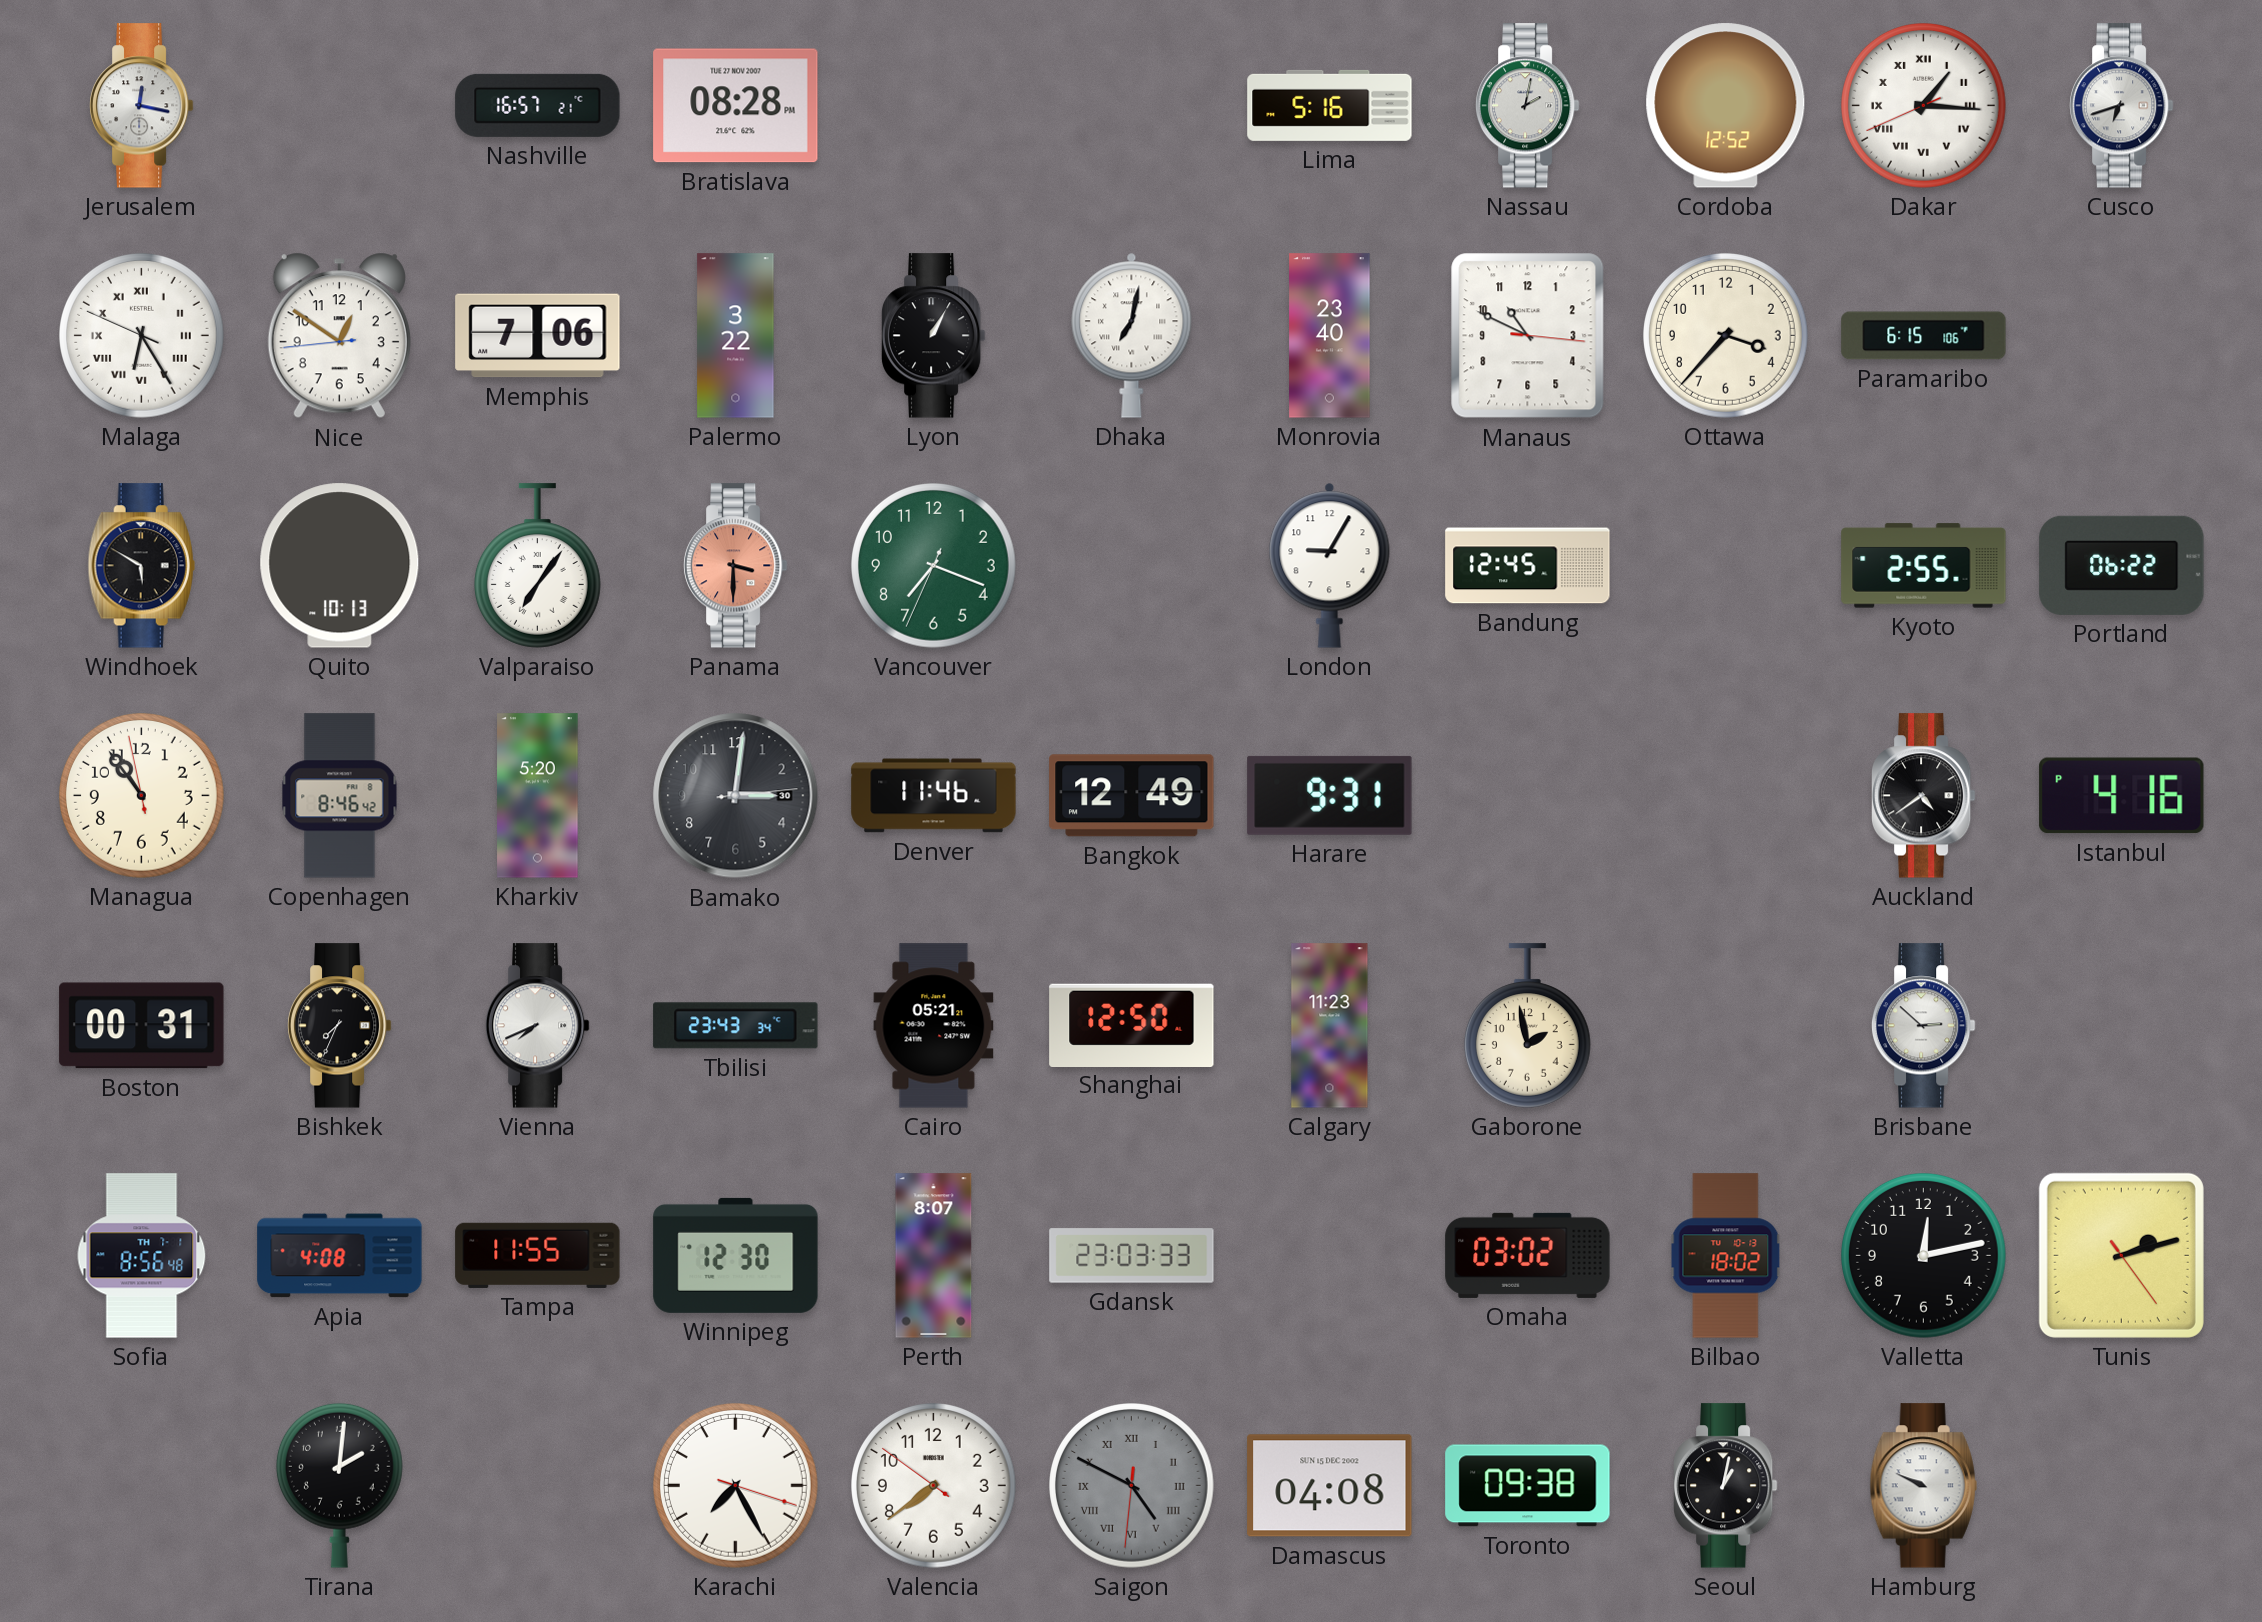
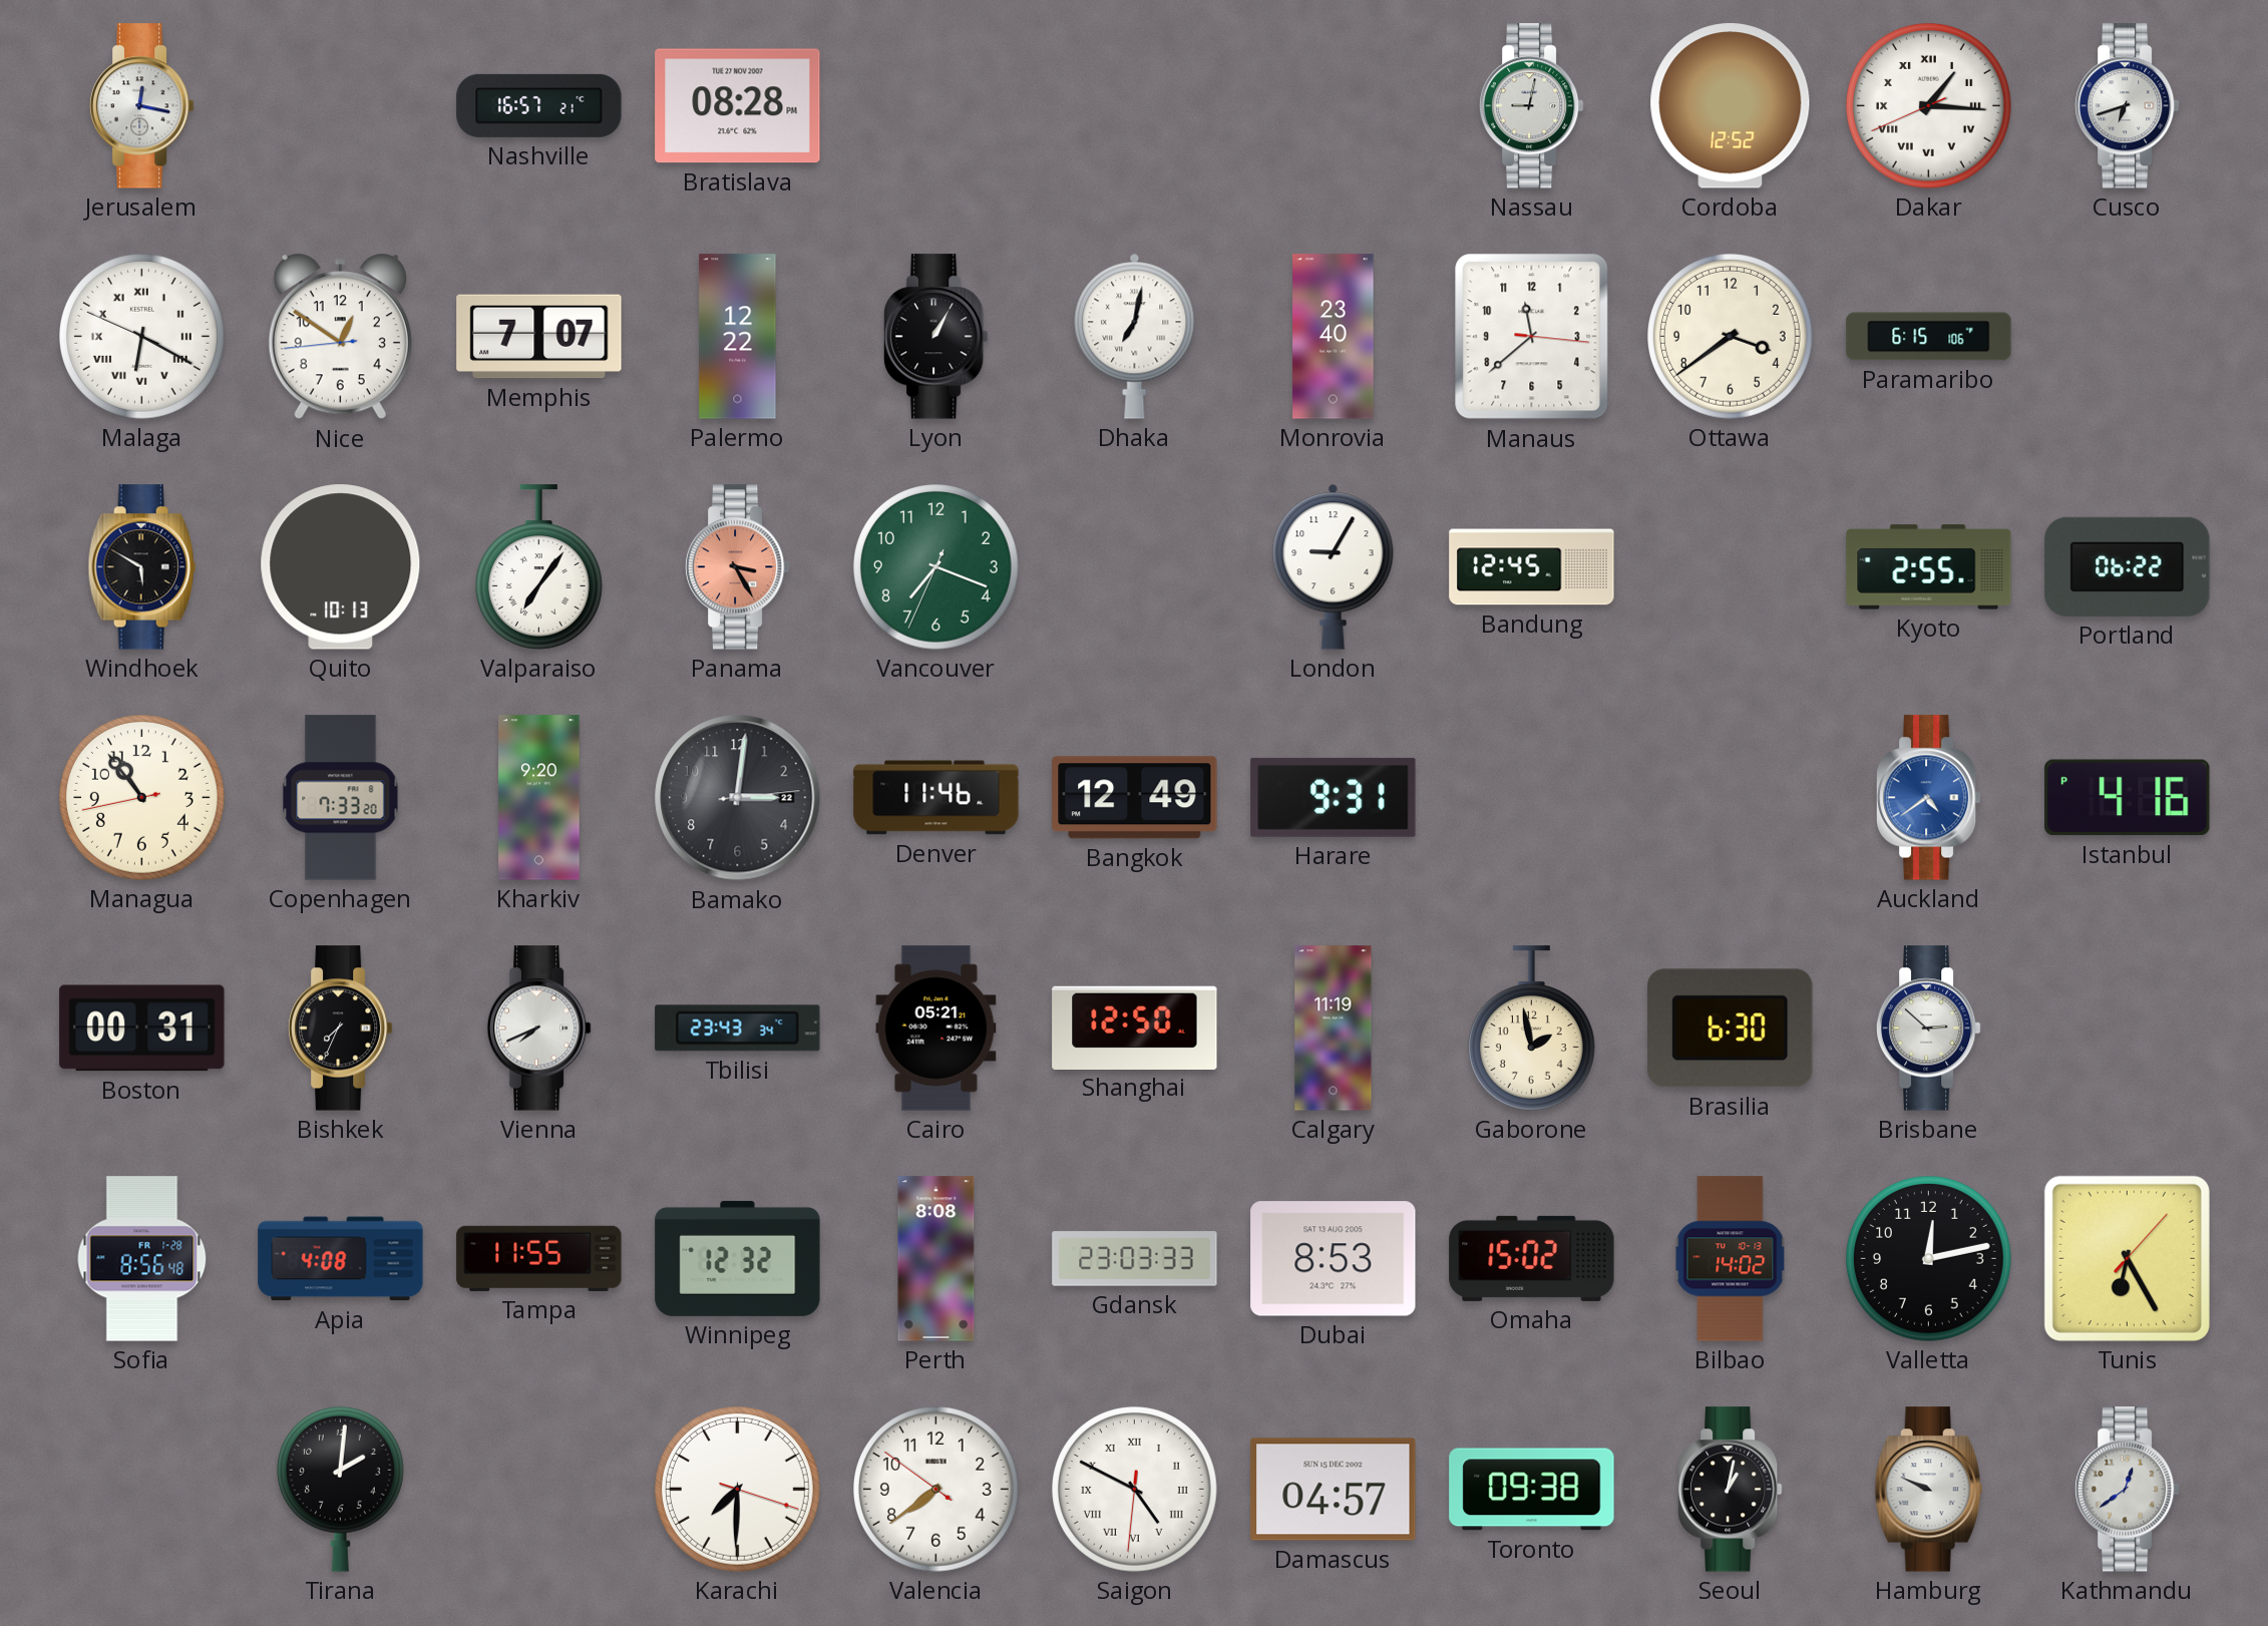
Lima: 5:16 -> none (1330, 105)
Nassau: 2:02 -> 9:02 (1531, 106)
Malaga: 6:24 -> 6:19 (142, 337)
Memphis: 7:06 -> 7:07 (539, 337)
Palermo: 3:22 -> 12:22 (738, 337)
Manaus: 10:49 -> 11:38 (1532, 337)
Ottawa: 3:37 -> 3:39 (1731, 337)
Panama: 3:30 -> 3:25 (737, 567)
Managua: 10:53:58 -> 10:53:43 (142, 798)
Copenhagen: 8:46 -> 7:33 (341, 798)
Kharkiv: 5:20 -> 9:20 (539, 798)
Bamako date: 30 -> 22 (738, 798)
Auckland dial: black -> blue (1928, 798)
Calgary: 11:23 -> 11:19 (1334, 1029)
Brasilia: none -> 6:30 (1731, 1029)
Sofia date: TH 7-1 -> FR 1-28 (142, 1259)
Winnipeg: 12:30 -> 12:32 (738, 1258)
Perth: 8:07 -> 8:08 (936, 1259)
Dubai: none -> 8:53 (1334, 1259)
Omaha: 03:02 -> 15:02 (1532, 1258)
Bilbao: 18:02 -> 14:02 (1731, 1259)
Tunis: 2:12 -> 6:25 (2127, 1258)
Karachi: 7:25 -> 7:30 (738, 1490)
Saigon dial: grey -> white (1135, 1490)
Damascus: 04:08 -> 04:57 (1334, 1490)
Kathmandu: none -> 12:39 (2127, 1490)
